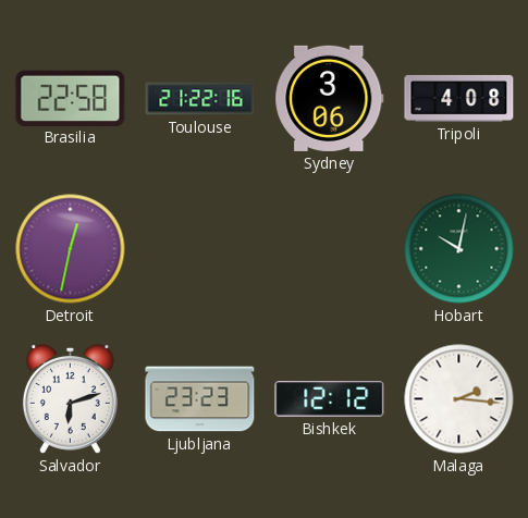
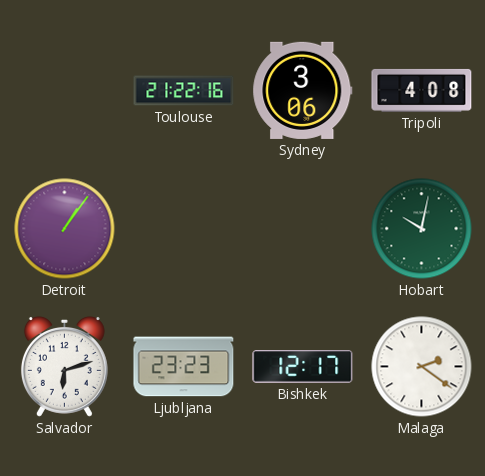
Brasilia: 22:58 -> none (71, 98)
Detroit: 12:32 -> 1:06 (65, 229)
Bishkek: 12:12 -> 12:17 (303, 367)
Malaga: 2:16 -> 2:21 (422, 367)
